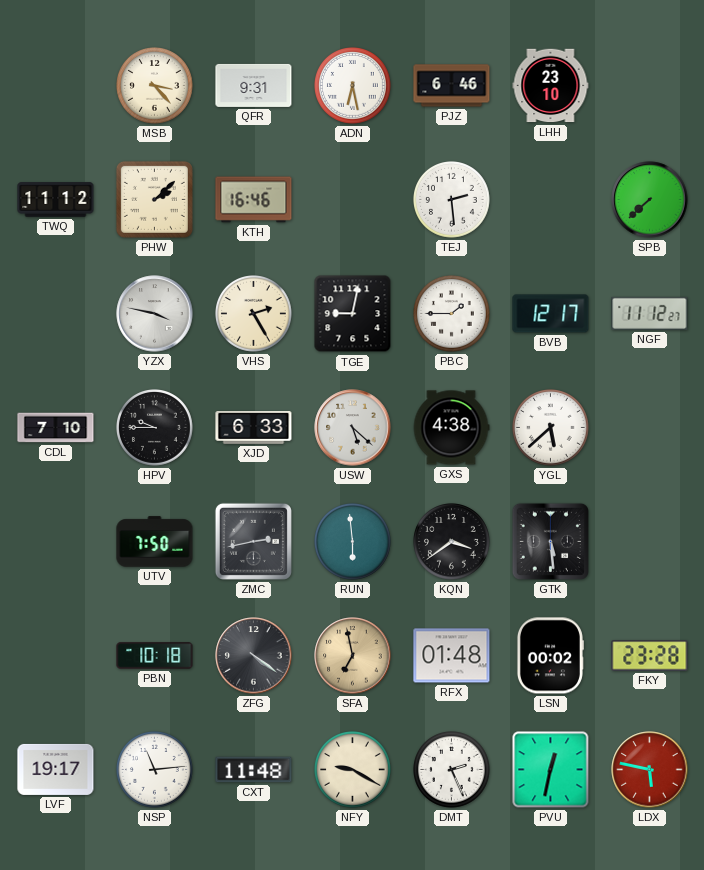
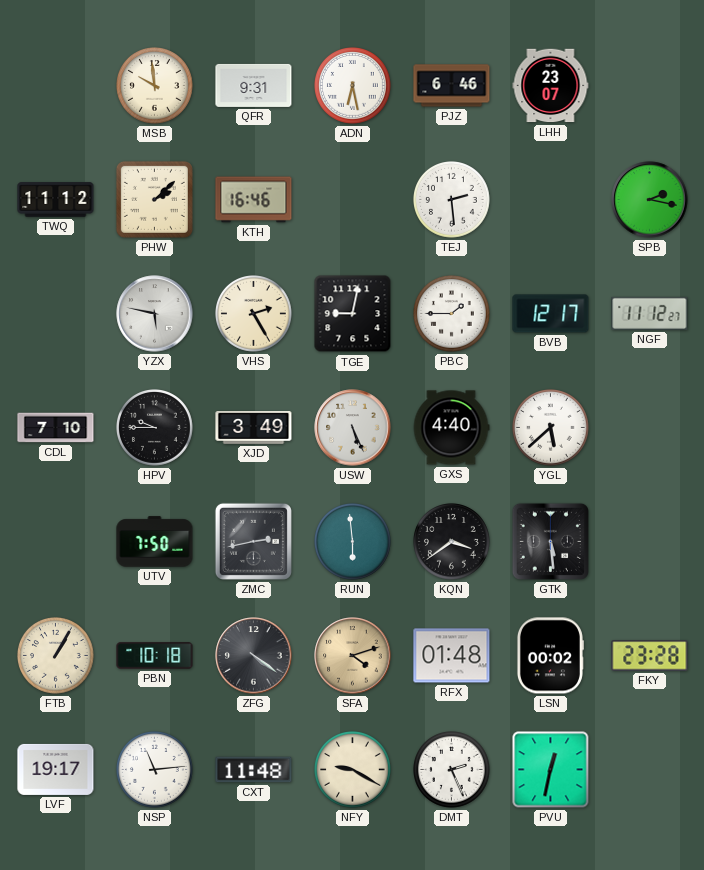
MSB: 3:23 -> 9:59 (155, 86)
LHH: 23:10 -> 23:07 (551, 86)
SPB: 7:38 -> 2:17 (650, 200)
YZX: 3:47 -> 5:47 (155, 314)
XJD: 6:33 -> 3:49 (254, 428)
USW: 5:22 -> 5:26 (353, 428)
GXS: 4:38 -> 4:40 (451, 428)
FTB: none -> 1:05 (56, 656)
SFA: 6:58 -> 4:12 (353, 656)
LDX: 5:47 -> none (650, 770)
